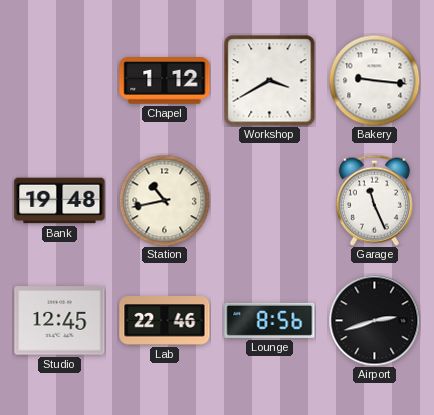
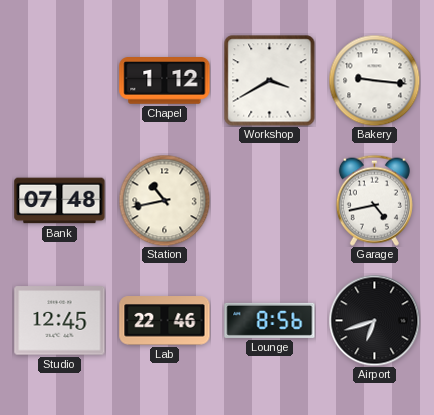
Bank: 19:48 -> 07:48 (60, 201)
Garage: 11:26 -> 4:43 (374, 200)
Airport: 2:42 -> 6:42 (374, 320)
